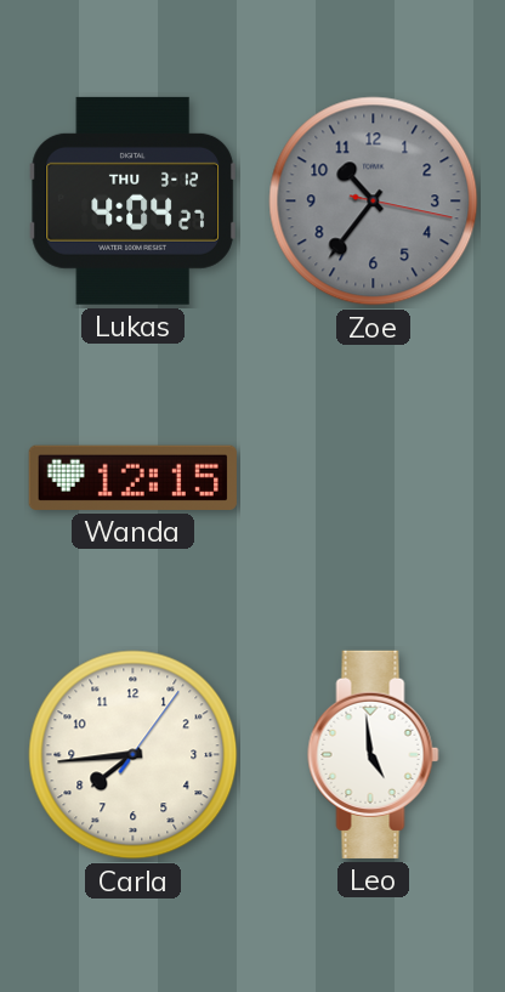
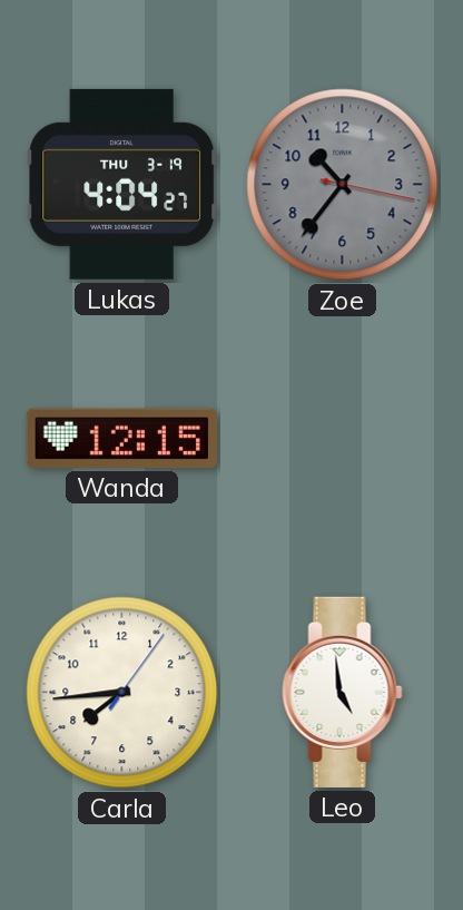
Lukas date: THU 3-12 -> THU 3-19 (121, 184)
